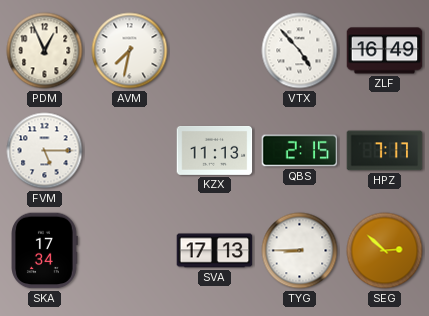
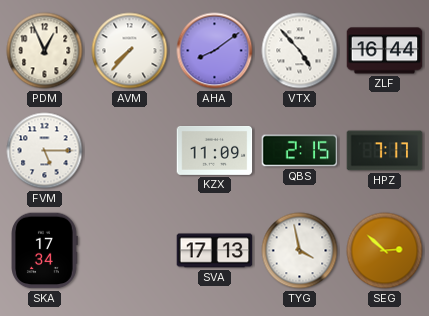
AVM: 7:32 -> 7:37 (130, 51)
AHA: none -> 8:09 (215, 51)
ZLF: 16:49 -> 16:44 (385, 51)
KZX: 11:13 -> 11:09 (215, 150)
TYG: 8:45 -> 3:58 (300, 251)
